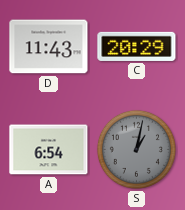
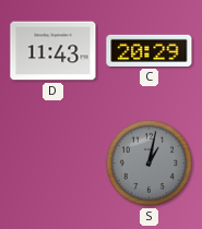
A: 6:54 -> none (49, 150)
